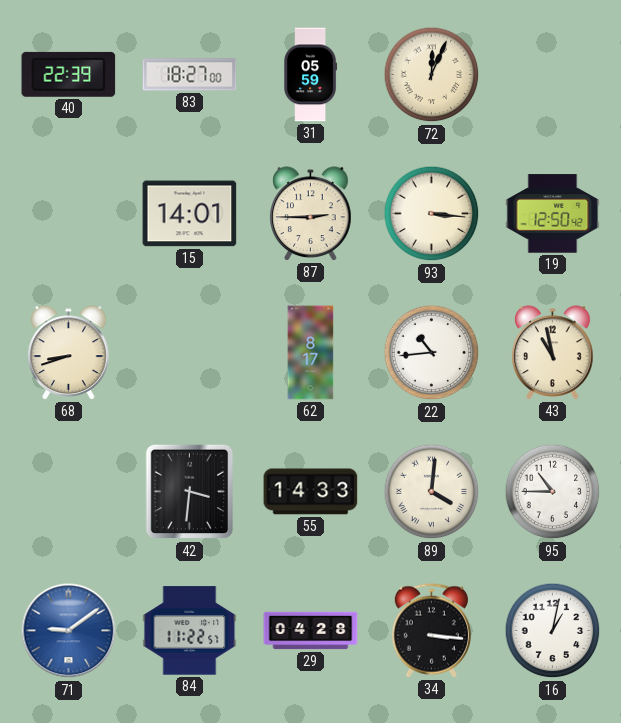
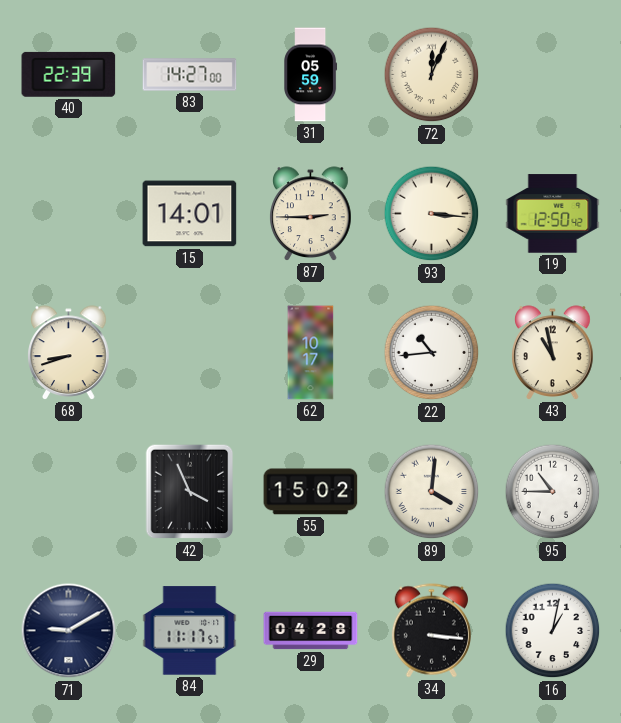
83: 18:27 -> 14:27 (190, 75)
62: 8:17 -> 10:17 (311, 353)
42: 3:31 -> 3:56 (190, 492)
55: 14:33 -> 15:02 (311, 492)
71: 9:09 -> 9:10 (69, 631)
71 dial: blue -> navy (69, 631)
84: 11:22 -> 11:17 (190, 631)
